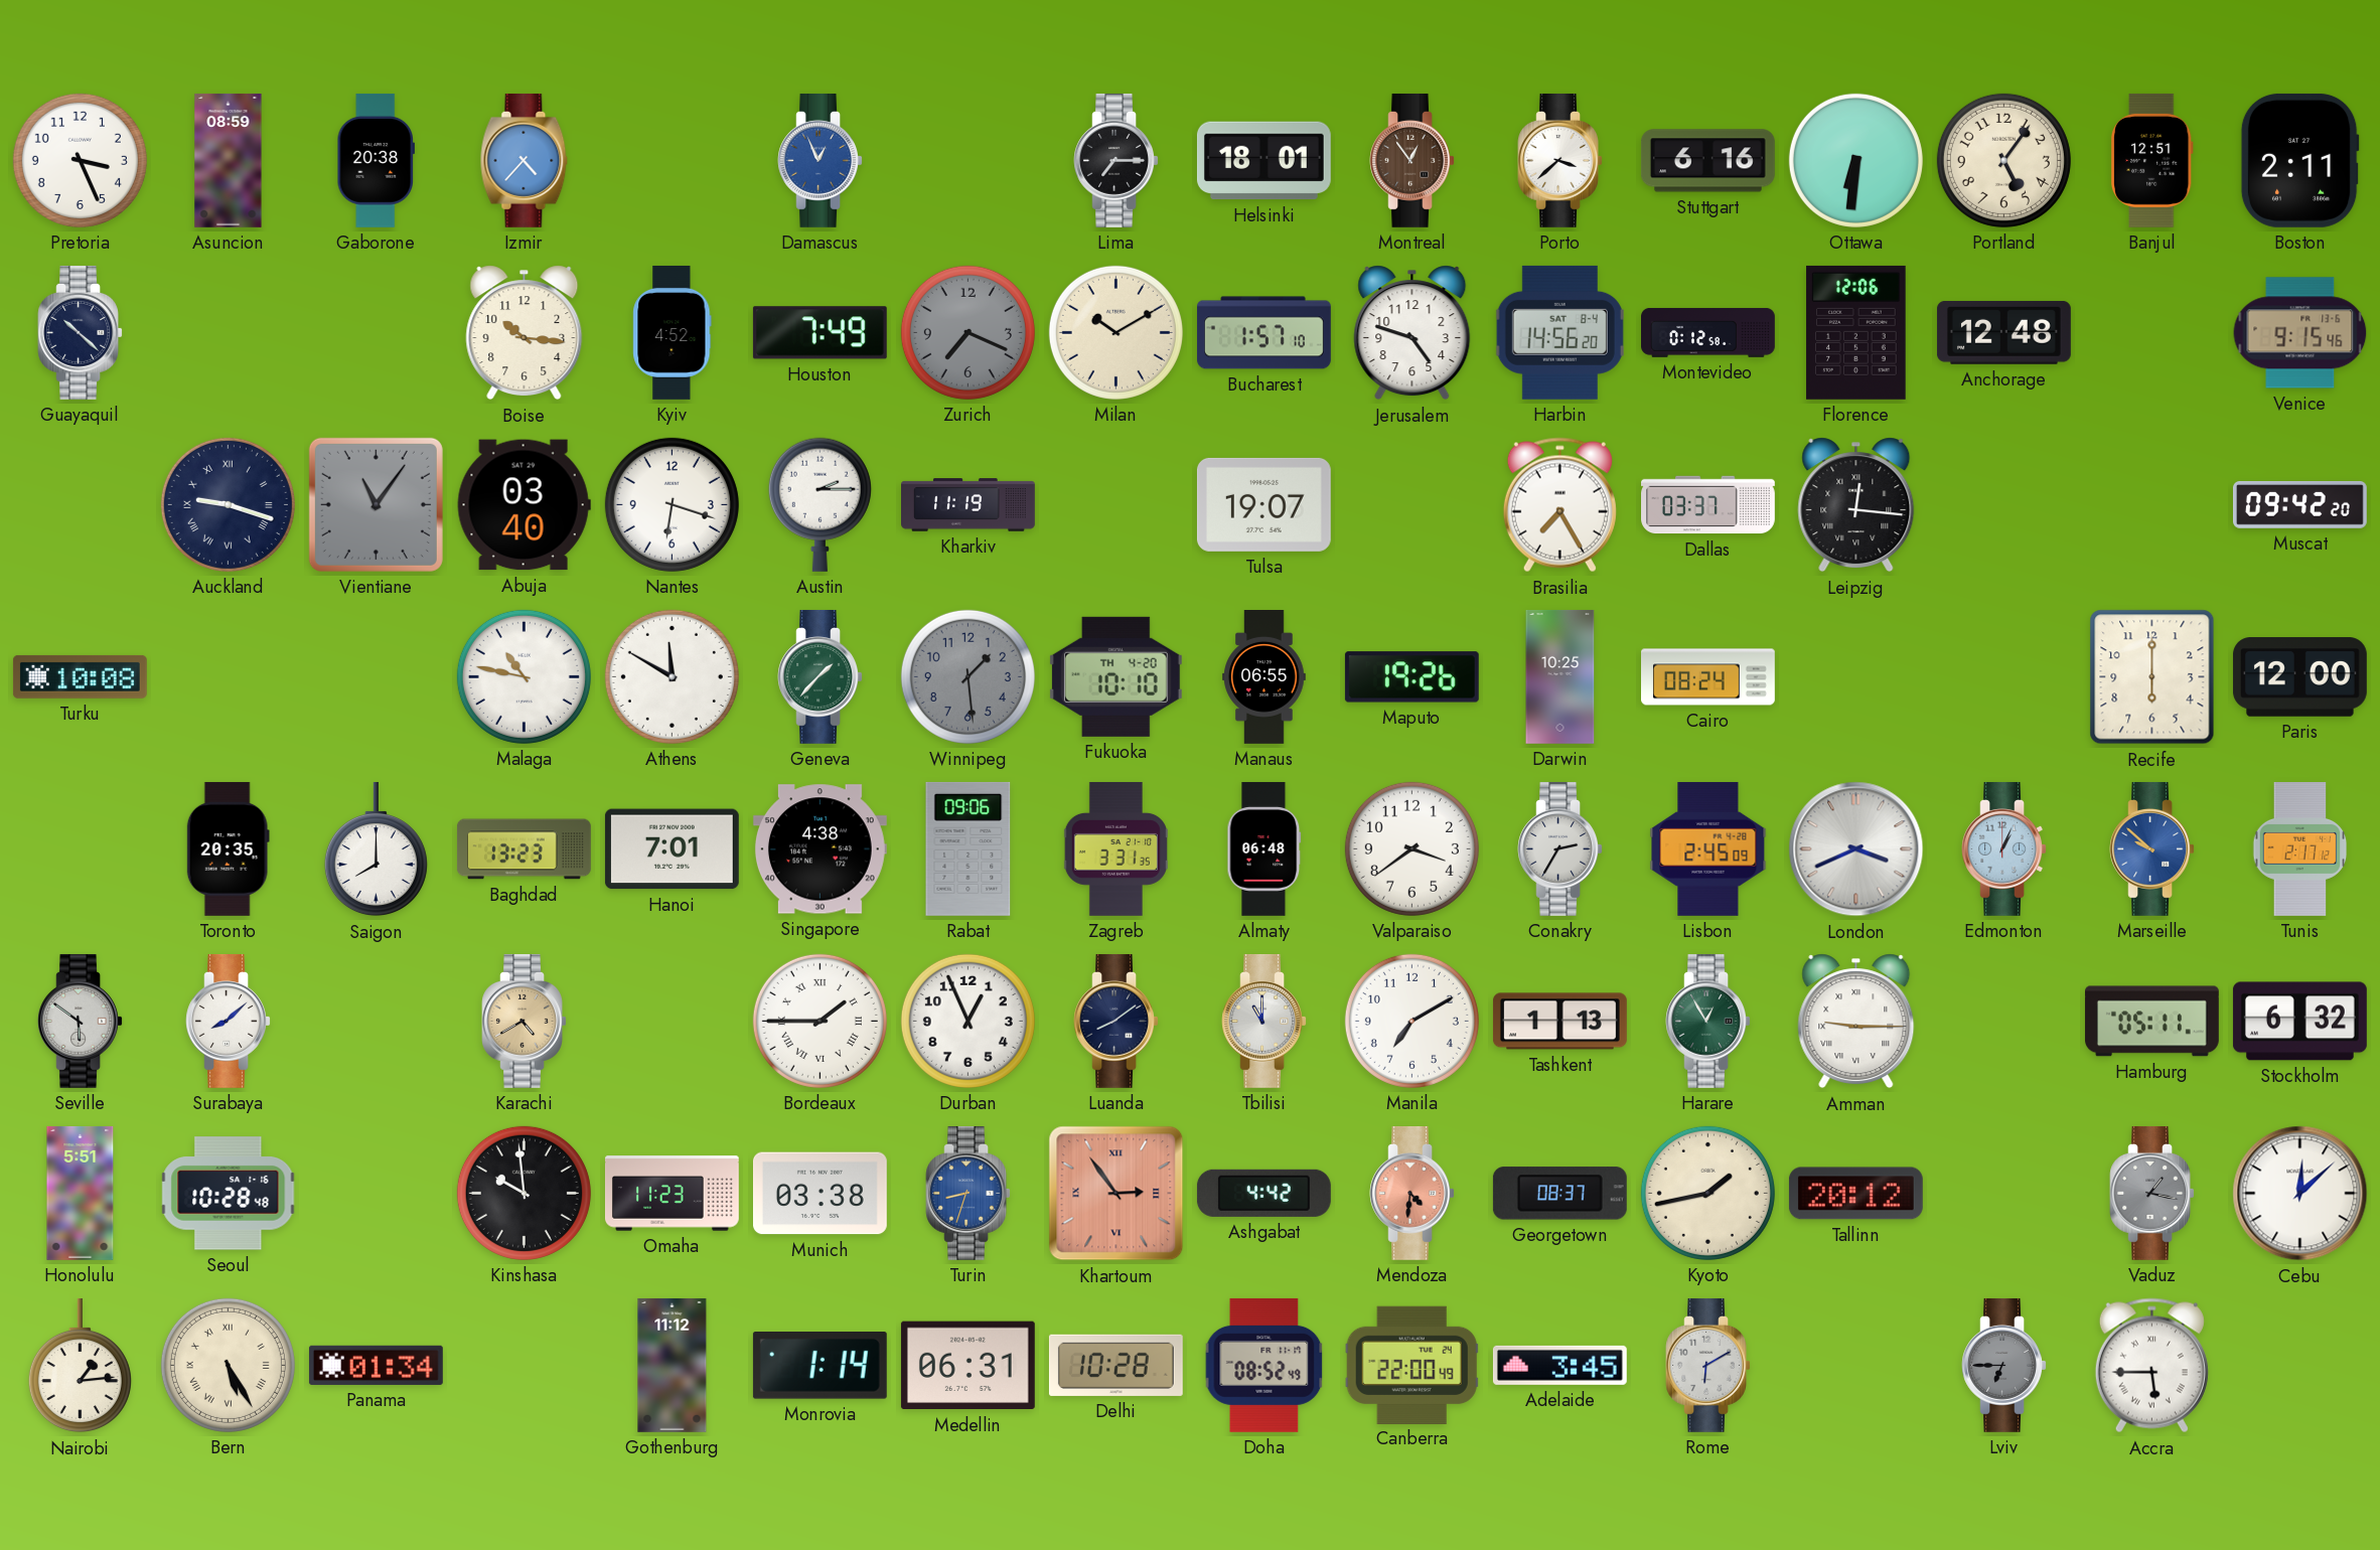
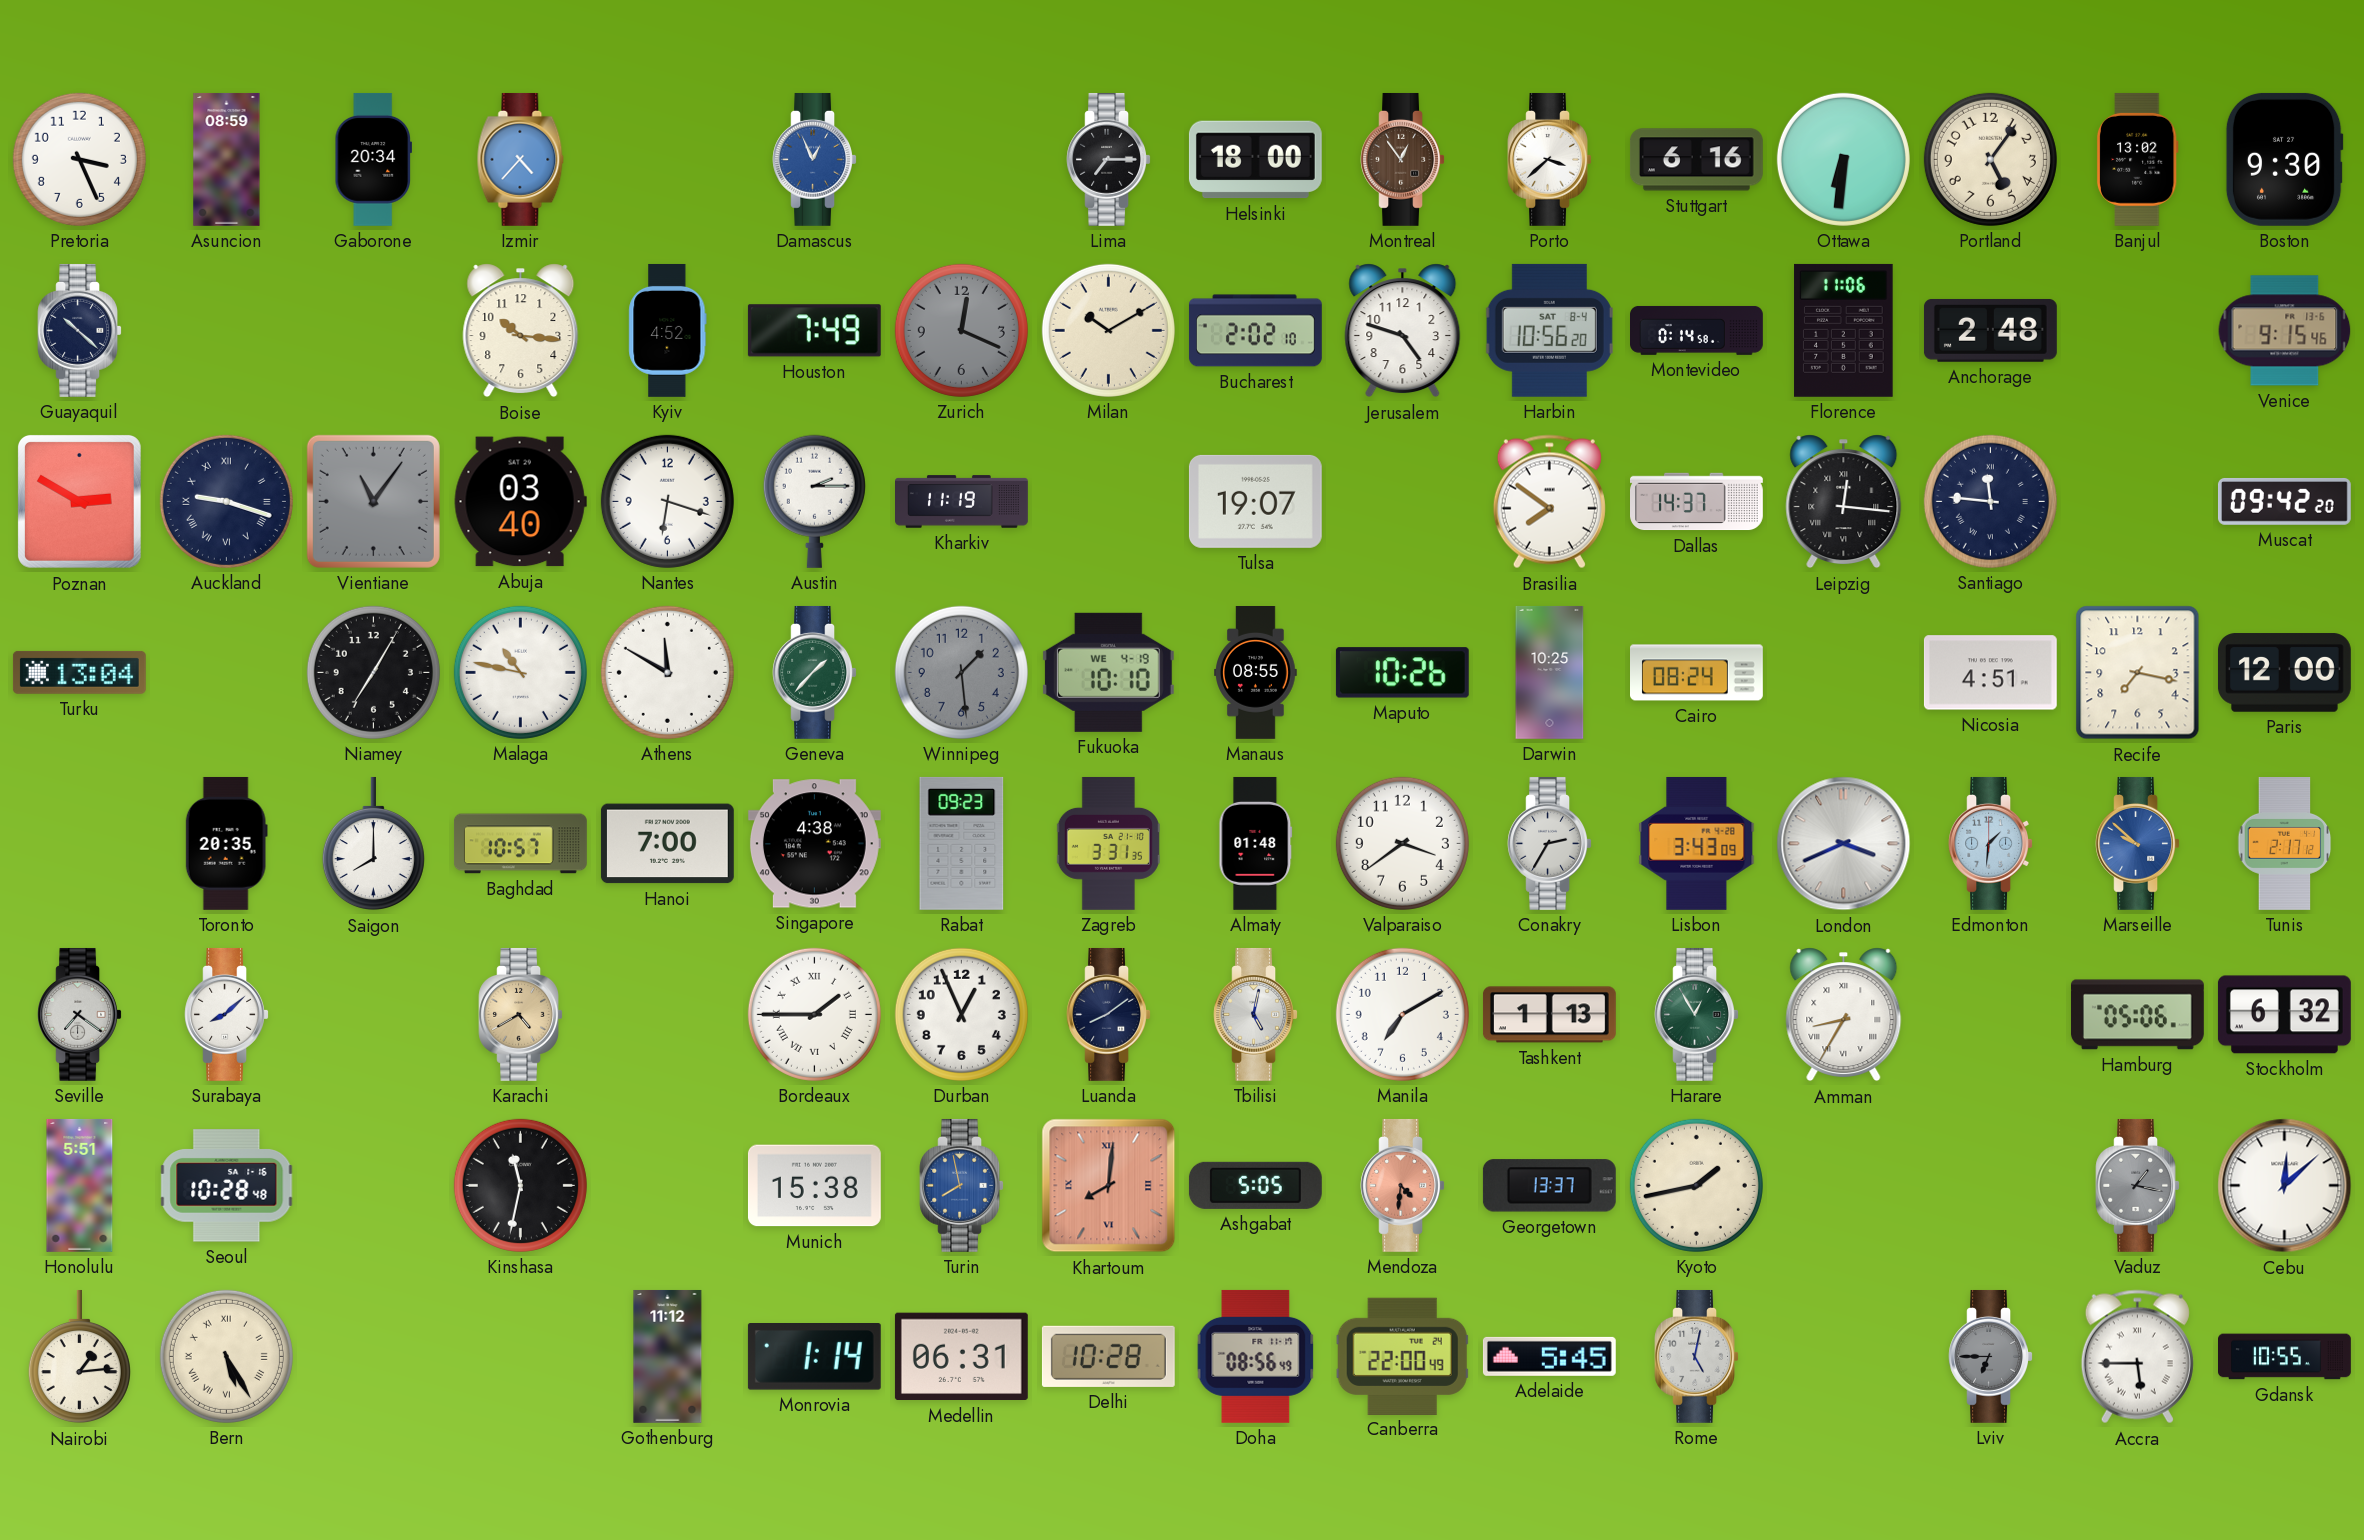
Gaborone: 20:38 -> 20:34 (373, 159)
Helsinki: 18:01 -> 18:00 (1255, 160)
Banjul: 12:51 -> 13:02 (2137, 159)
Boston: 2:11 -> 9:30 (2284, 159)
Zurich: 7:19 -> 12:19 (961, 330)
Bucharest: 1:57 -> 2:02 (1255, 331)
Harbin: 14:56 -> 10:56 (1549, 330)
Montevideo: 0:12 -> 0:14 (1697, 330)
Florence: 12:06 -> 11:06 (1844, 330)
Anchorage: 12:48 -> 2:48 (1990, 331)
Poznan: none -> 2:50 (79, 501)
Brasilia: 7:25 -> 7:51 (1549, 502)
Dallas: 03:37 -> 14:37 (1697, 502)
Santiago: none -> 11:46 (1990, 501)
Turku: 10:08 -> 13:04 (79, 672)
Niamey: none -> 7:05 (373, 672)
Fukuoka date: TH 4-20 -> WE 4-19 (1108, 672)
Manaus: 06:55 -> 08:55 (1256, 673)
Maputo: 19:26 -> 10:26 (1402, 673)
Nicosia: none -> 4:51 (1990, 673)
Recife: 6:00 -> 7:17 (2138, 673)
Baghdad: 13:23 -> 10:57 (520, 844)
Hanoi: 7:01 -> 7:00 (667, 844)
Rabat: 09:06 -> 09:23 (962, 843)
Almaty: 06:48 -> 01:48 (1256, 843)
Lisbon: 2:45 -> 3:43 (1697, 843)
Edmonton: 1:04 -> 1:31 (1990, 843)
Seville: 5:51 -> 7:21 (79, 1014)
Tbilisi: 11:00 -> 5:02 (1255, 1014)
Amman: 9:15 -> 8:35 (1844, 1015)
Hamburg: 05:11 -> 05:06 (2137, 1015)
Kinshasa: 9:59 -> 11:32 (520, 1185)
Omaha: 11:23 -> none (672, 1194)
Munich: 03:38 -> 15:38 (814, 1186)
Turin: 8:33 -> 7:58 (961, 1185)
Khartoum: 2:54 -> 8:01 (1109, 1186)
Ashgabat: 4:42 -> 5:05 (1255, 1185)
Georgetown: 08:37 -> 13:37 (1549, 1186)
Tallinn: 20:12 -> none (1855, 1194)
Panama: 01:34 -> none (376, 1365)
Doha: 08:52 -> 08:56 (1256, 1356)
Adelaide: 3:45 -> 5:45 (1549, 1356)
Rome: 6:10 -> 5:02 (1696, 1356)
Gdansk: none -> 10:55 (2285, 1357)
